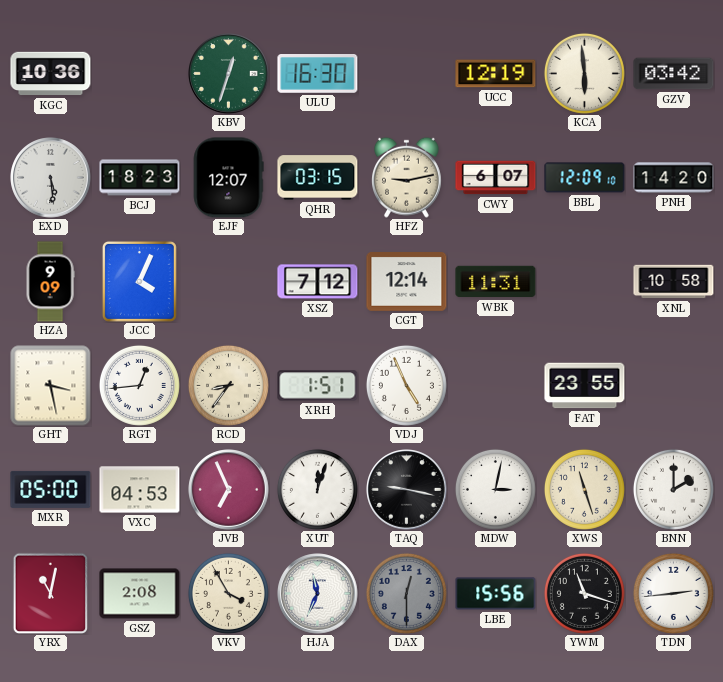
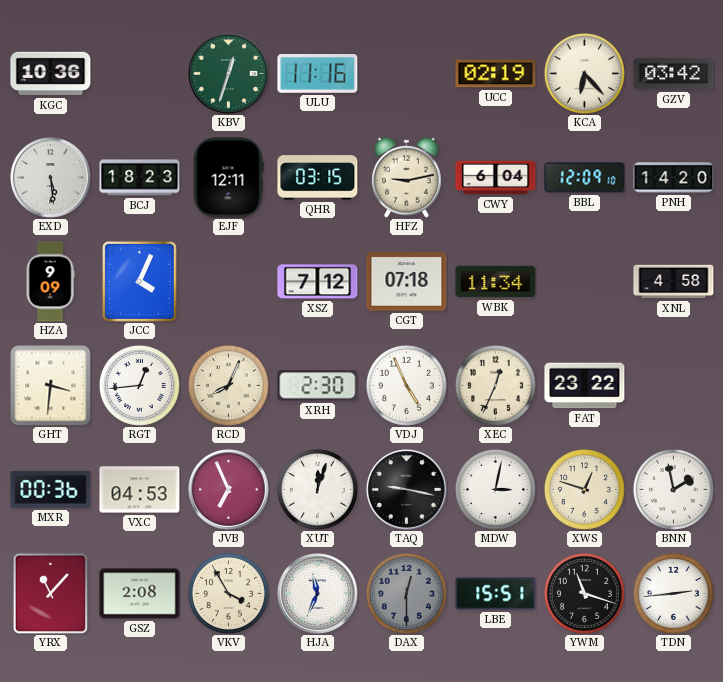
ULU: 16:30 -> 11:16 (318, 74)
UCC: 12:19 -> 02:19 (496, 74)
KCA: 5:59 -> 6:23 (584, 73)
EJF: 12:07 -> 12:11 (228, 178)
CWY: 6:07 -> 6:04 (496, 178)
CGT: 12:14 -> 07:18 (407, 282)
WBK: 11:31 -> 11:34 (496, 282)
XNL: 10:58 -> 4:58 (674, 282)
GHT: 3:28 -> 3:31 (51, 386)
RCD: 8:36 -> 8:04 (228, 385)
XRH: 1:51 -> 2:30 (318, 386)
XEC: none -> 12:34 (495, 385)
FAT: 23:55 -> 23:22 (585, 386)
MXR: 05:00 -> 00:36 (51, 489)
XWS: 11:27 -> 12:48 (584, 489)
BNN: 2:00 -> 1:58 (673, 489)
YRX: 11:02 -> 11:07 (51, 593)
LBE: 15:56 -> 15:51 (496, 594)
